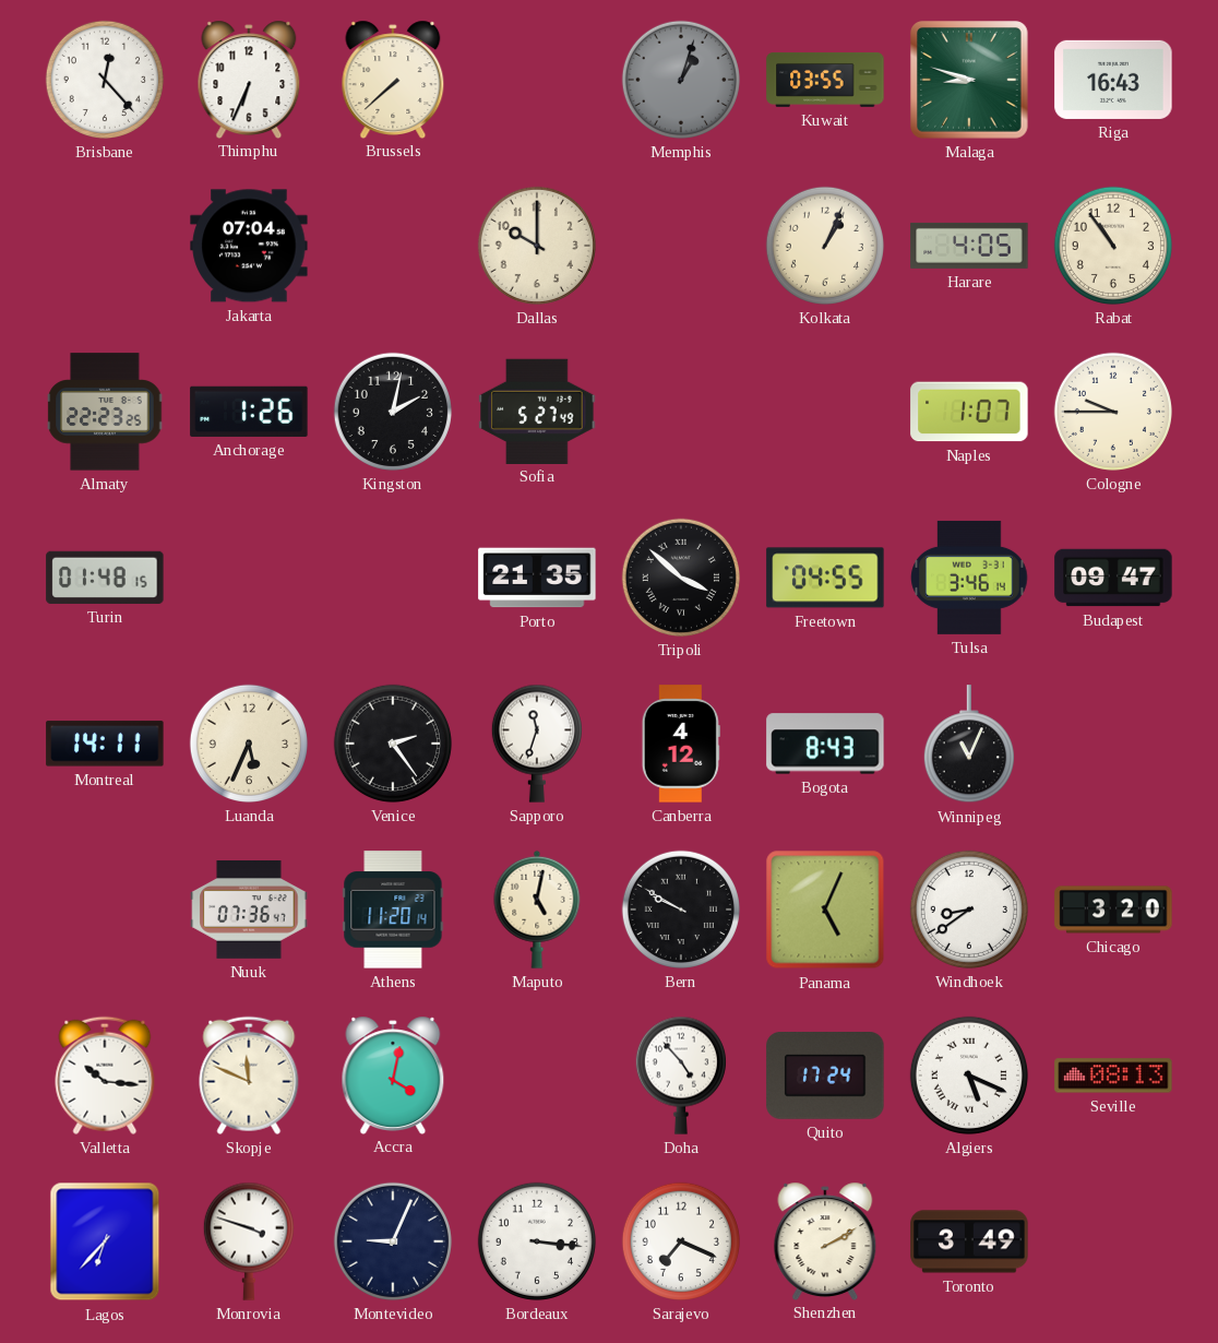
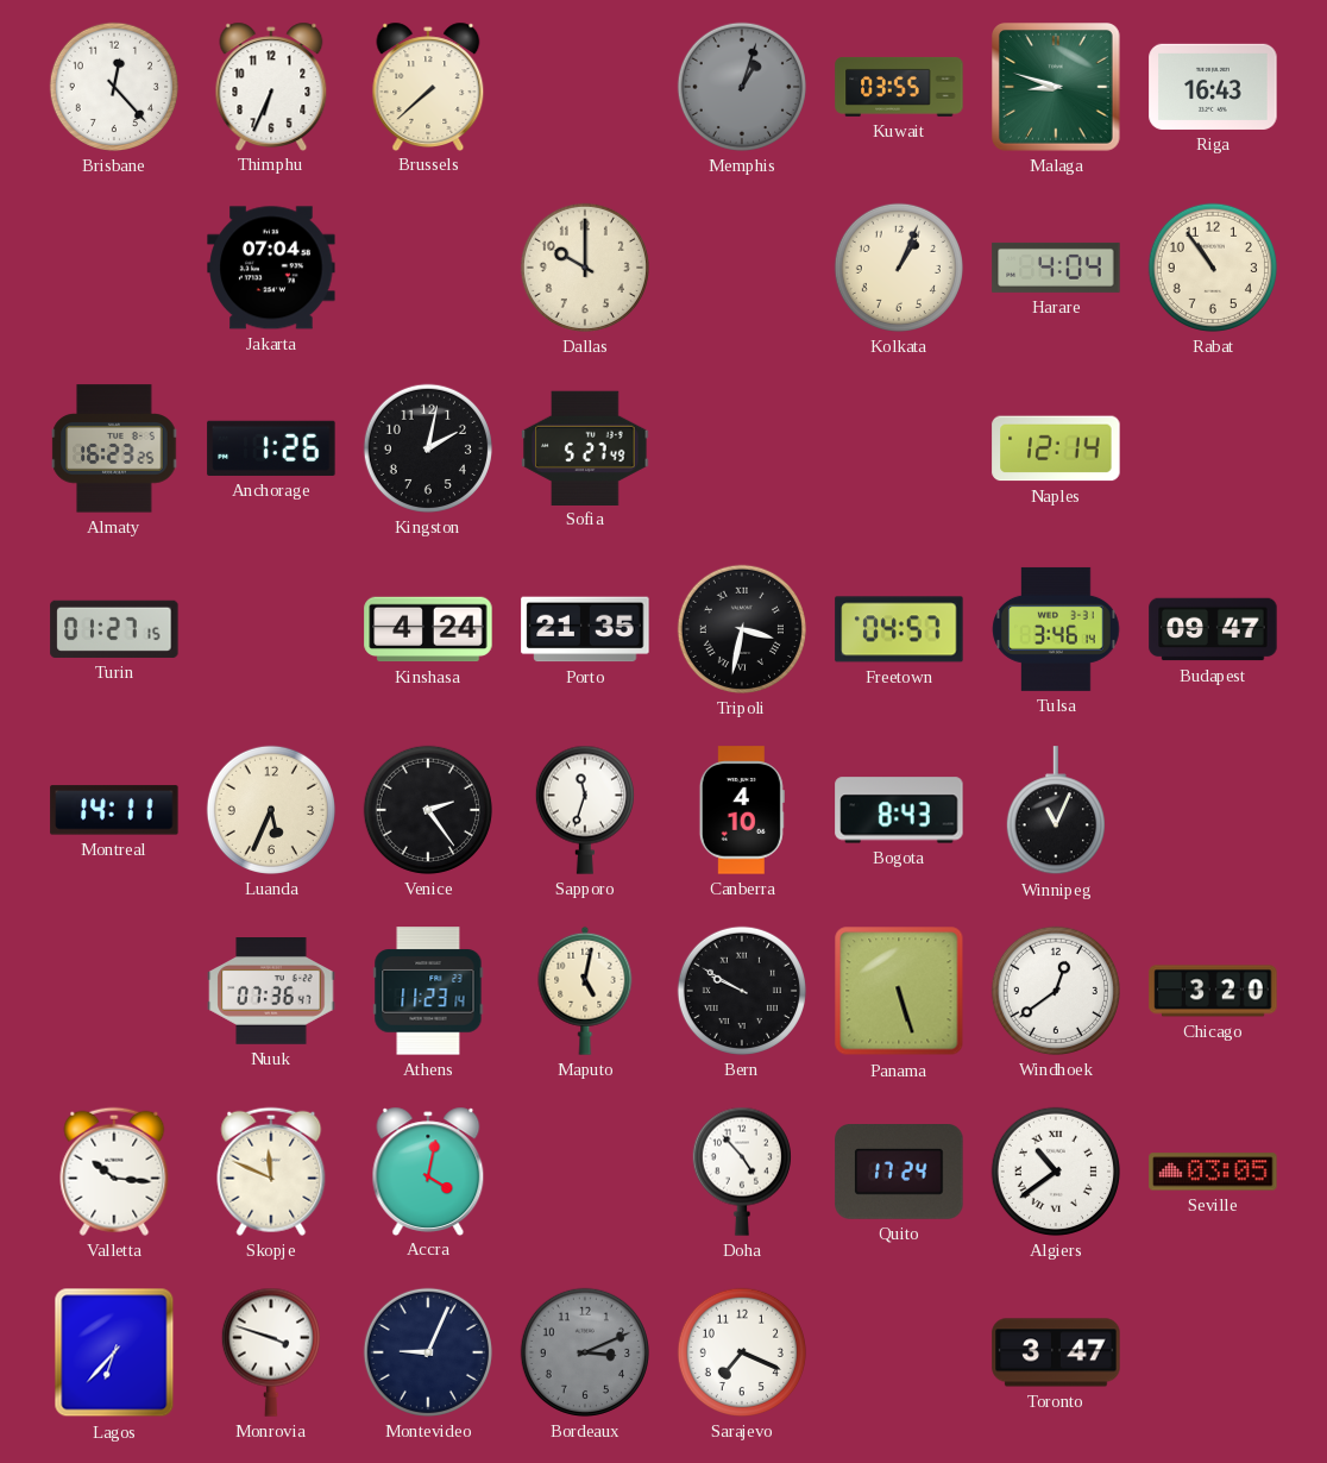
Harare: 4:05 -> 4:04 (1056, 268)
Almaty: 22:23 -> 16:23 (114, 448)
Naples: 1:07 -> 12:14 (1056, 448)
Cologne: 9:45 -> none (1113, 412)
Turin: 01:48 -> 01:27 (114, 629)
Kinshasa: none -> 4:24 (428, 629)
Tripoli: 3:52 -> 3:32 (742, 629)
Freetown: 04:55 -> 04:57 (899, 629)
Canberra: 4:12 -> 4:10 (742, 810)
Athens: 11:20 -> 11:23 (428, 991)
Panama: 5:04 -> 5:27 (899, 991)
Windhoek: 8:39 -> 12:39 (1056, 991)
Algiers: 5:19 -> 10:39 (1056, 1172)
Seville: 08:13 -> 03:05 (1213, 1172)
Bordeaux: 3:16 -> 3:11 (585, 1352)
Bordeaux dial: white -> grey (585, 1352)
Shenzhen: 2:10 -> none (825, 1240)
Toronto: 3:49 -> 3:47 (1056, 1352)
